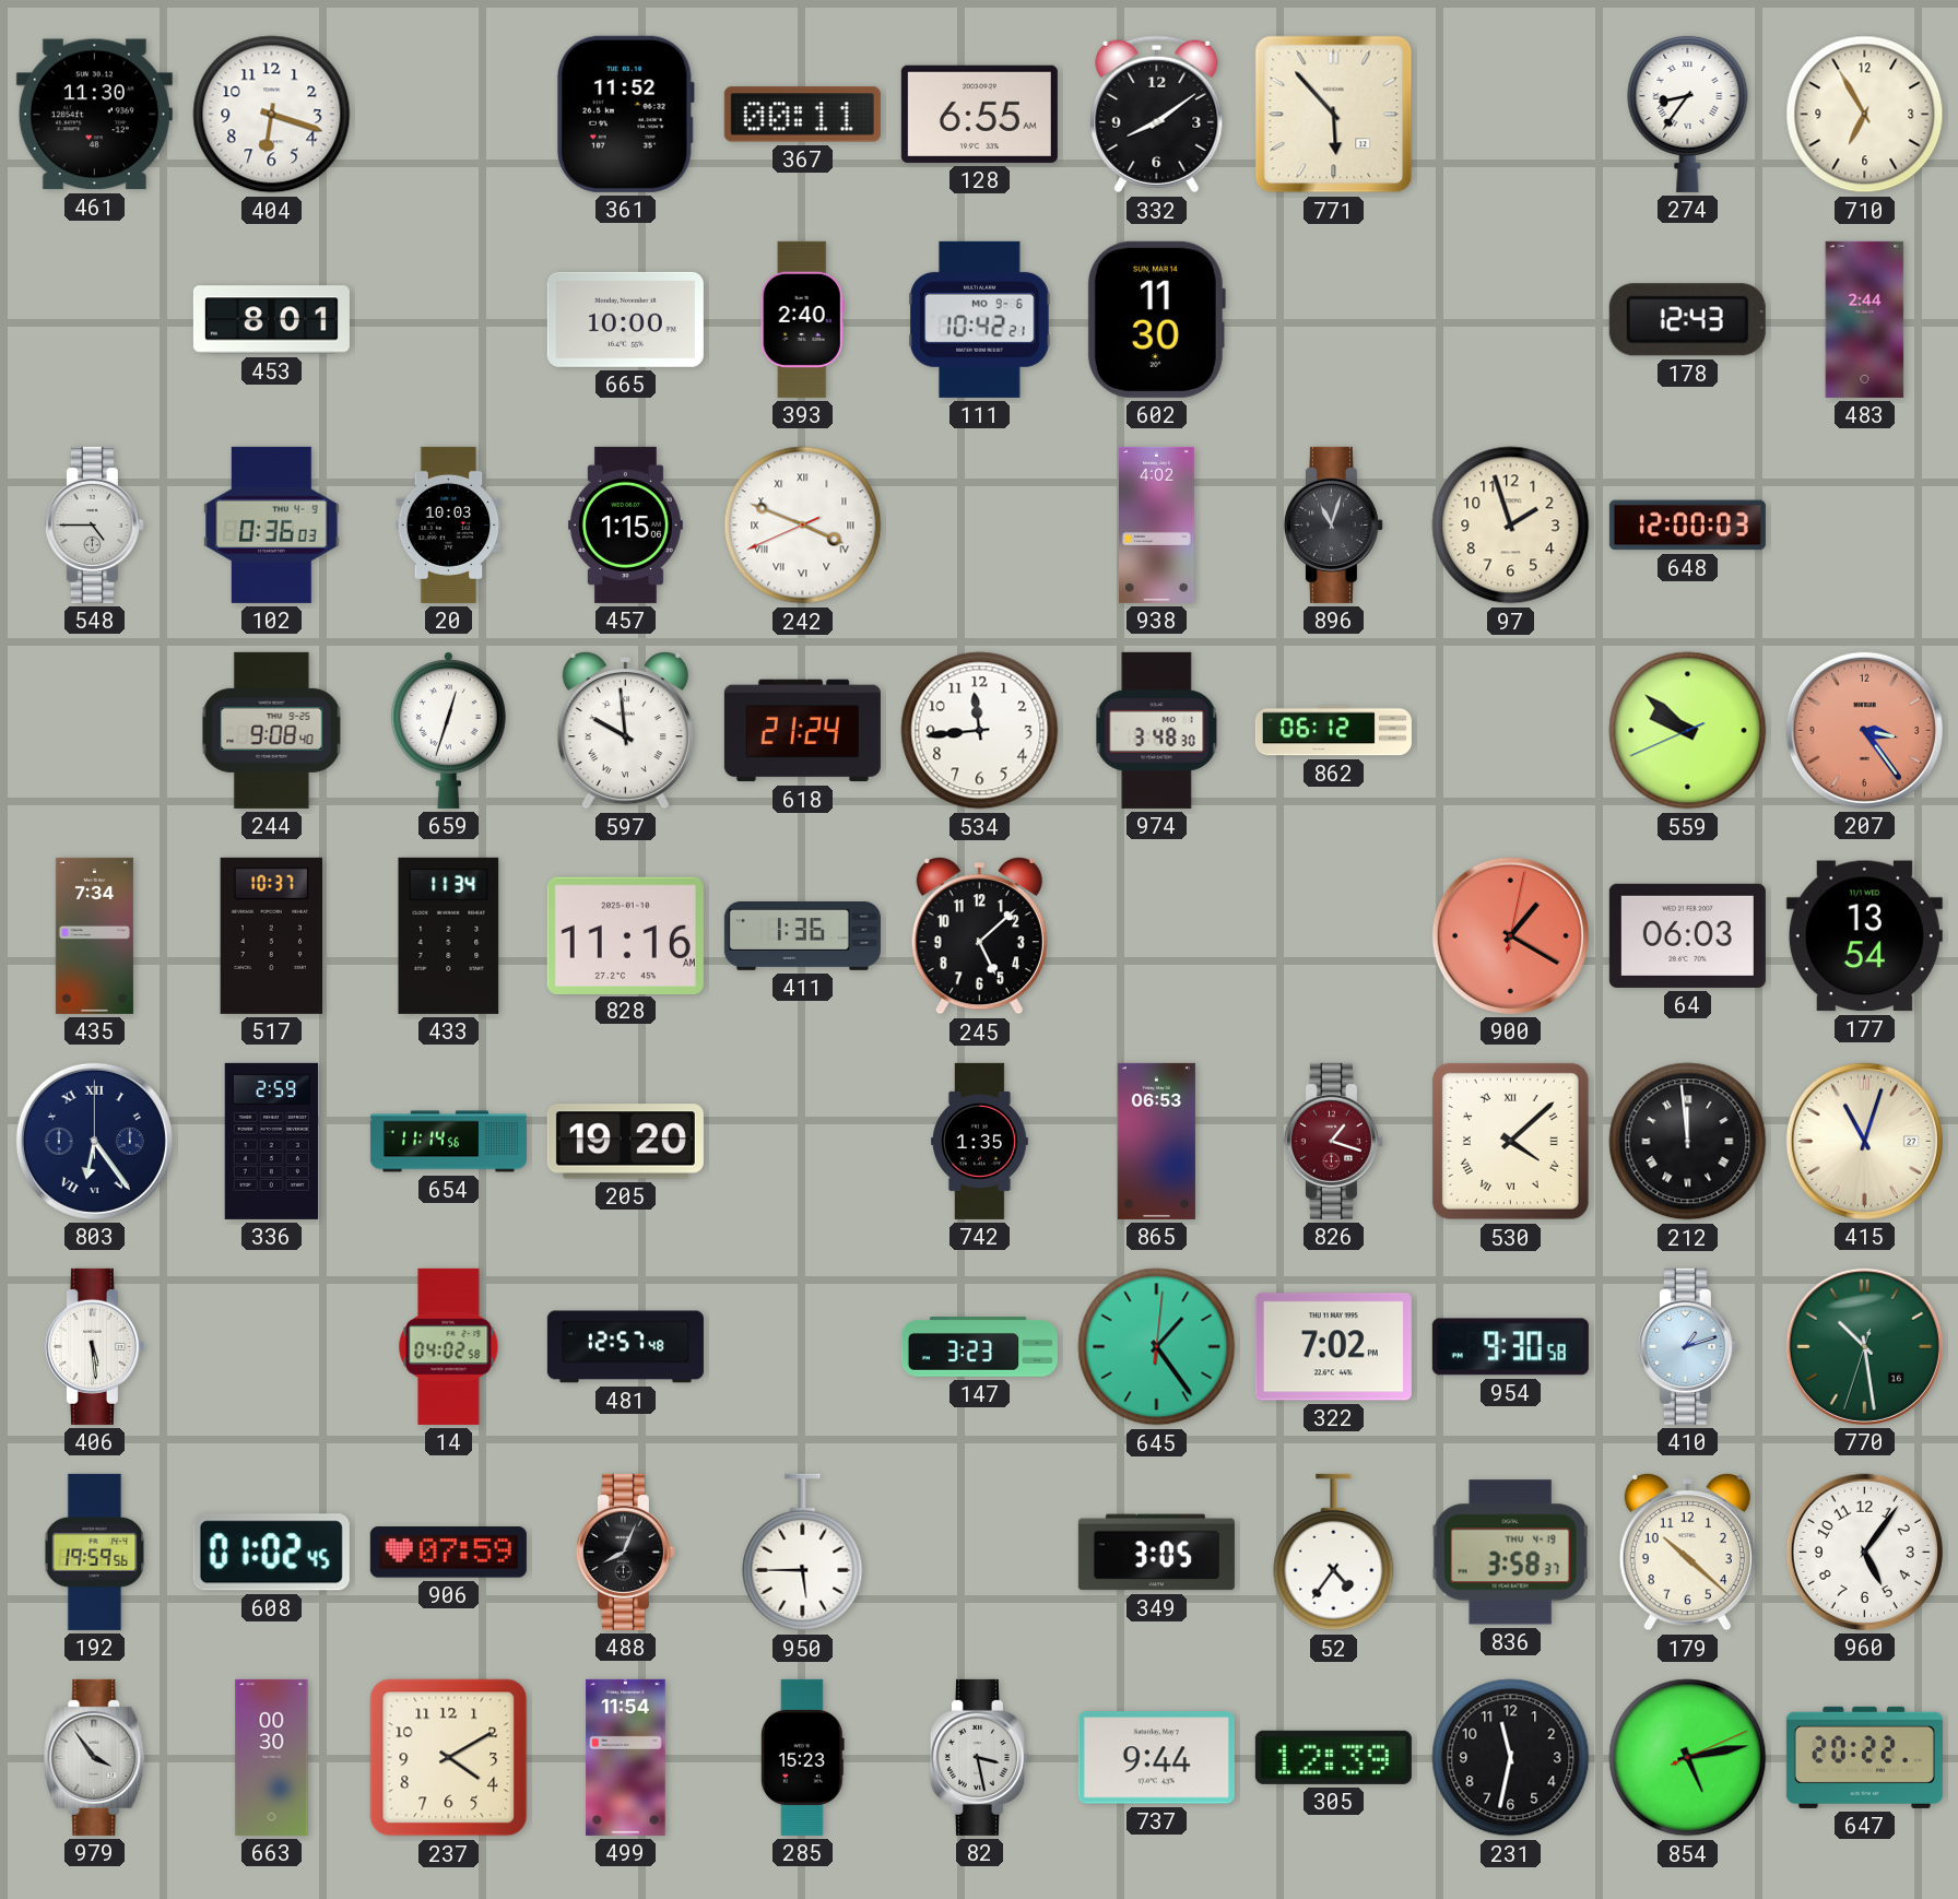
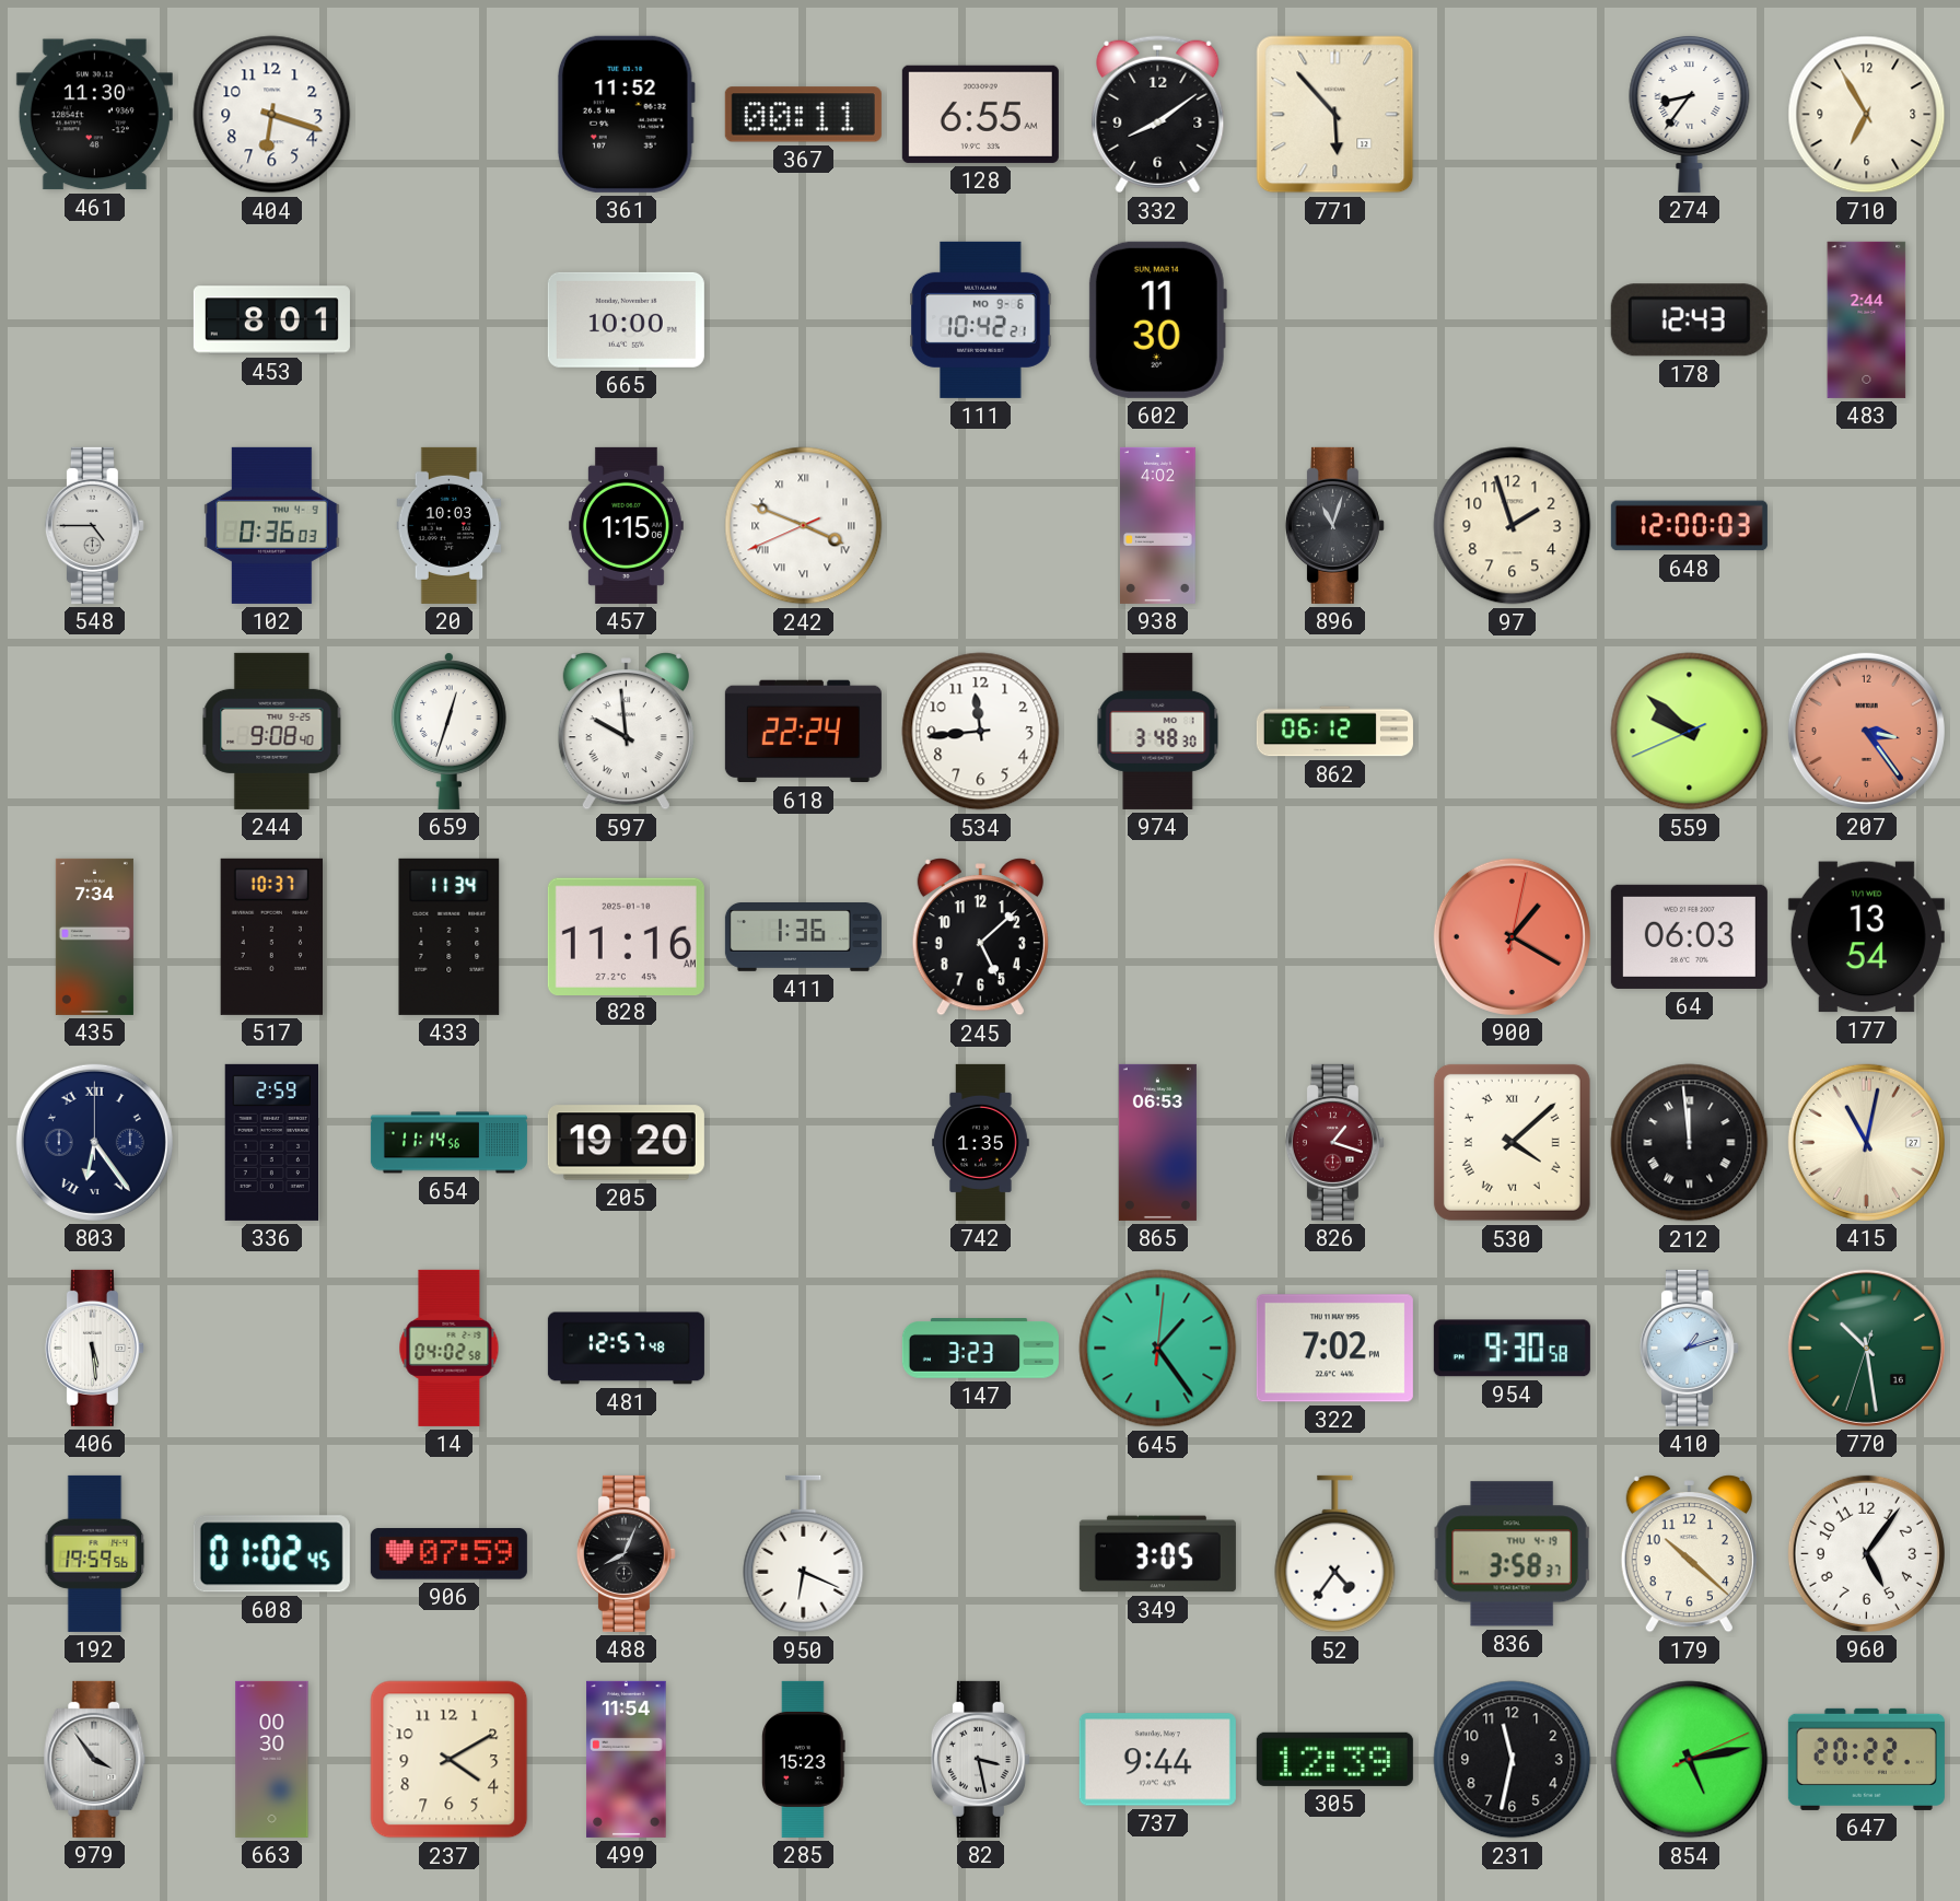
393: 2:40 -> none (802, 319)
618: 21:24 -> 22:24 (803, 732)
415: 11:03 -> 11:02 (1866, 1142)
950: 5:45 -> 6:19 (804, 1554)
